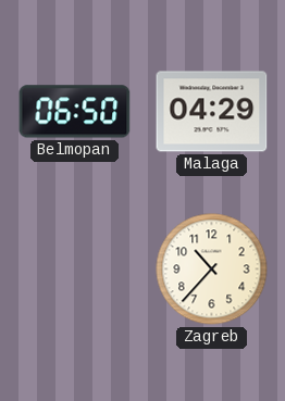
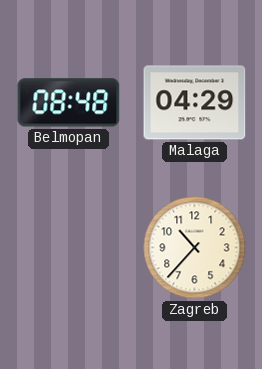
Belmopan: 06:50 -> 08:48 (69, 103)
